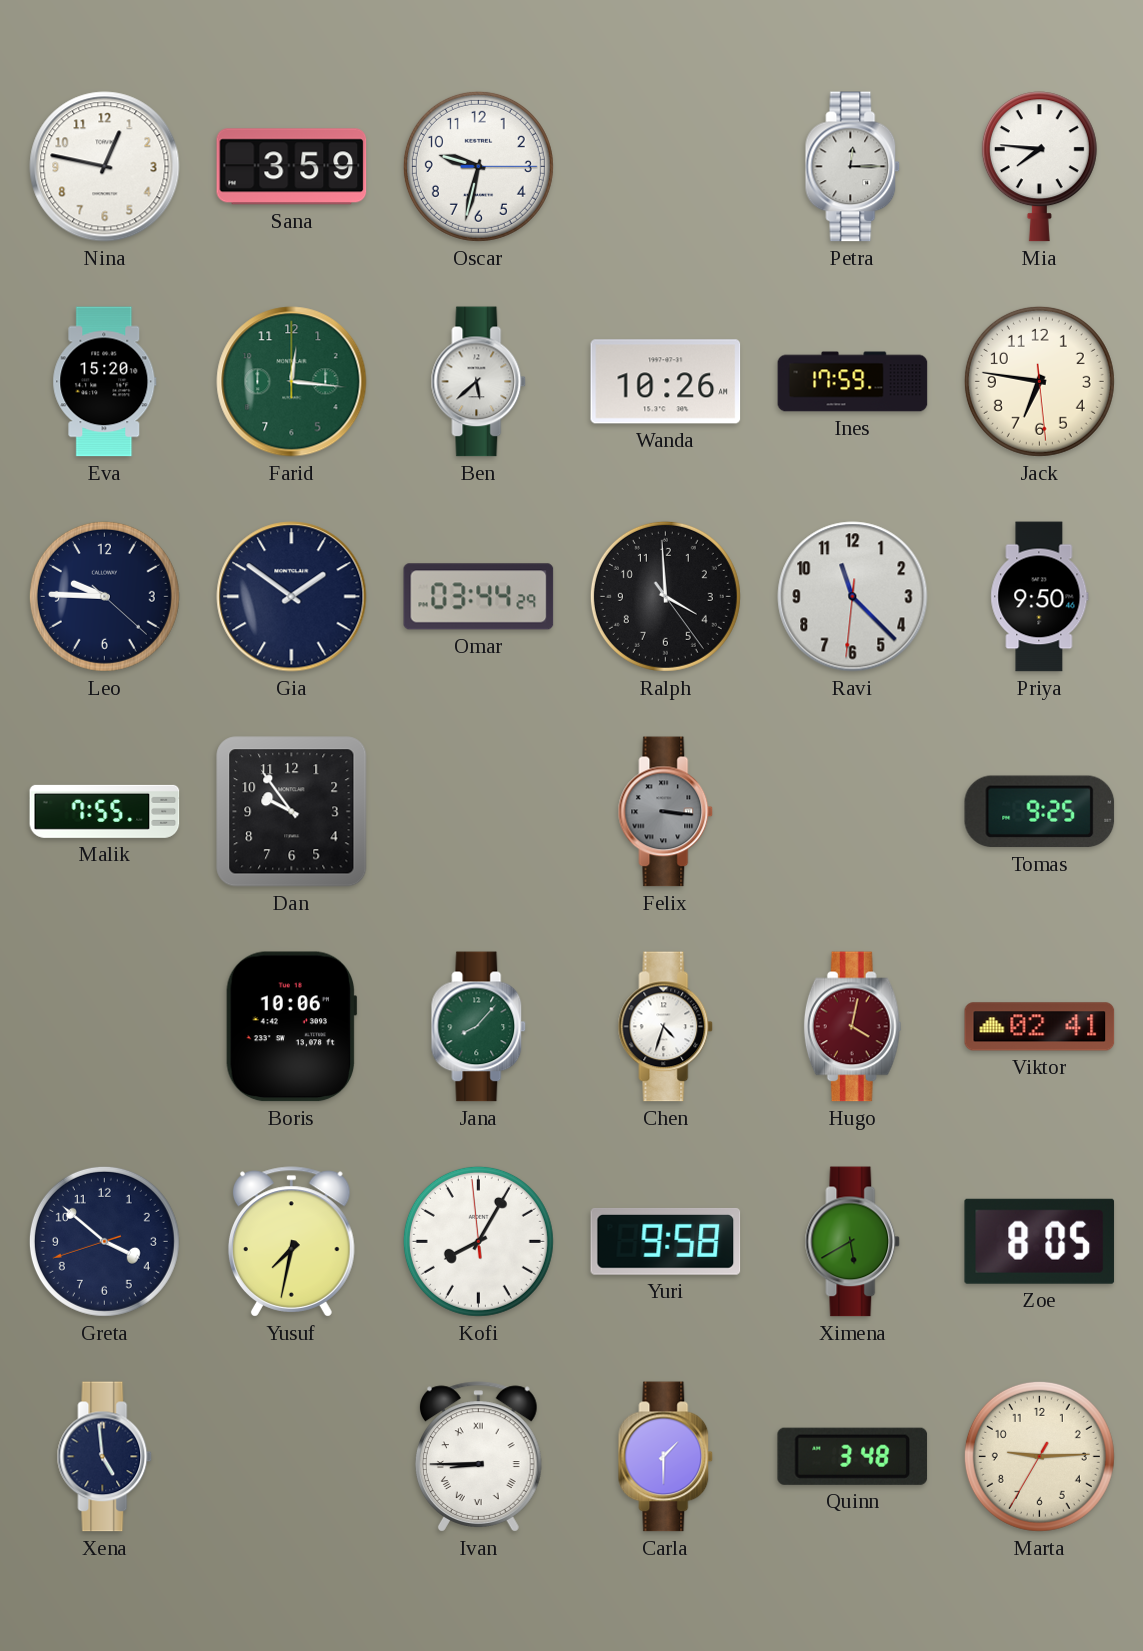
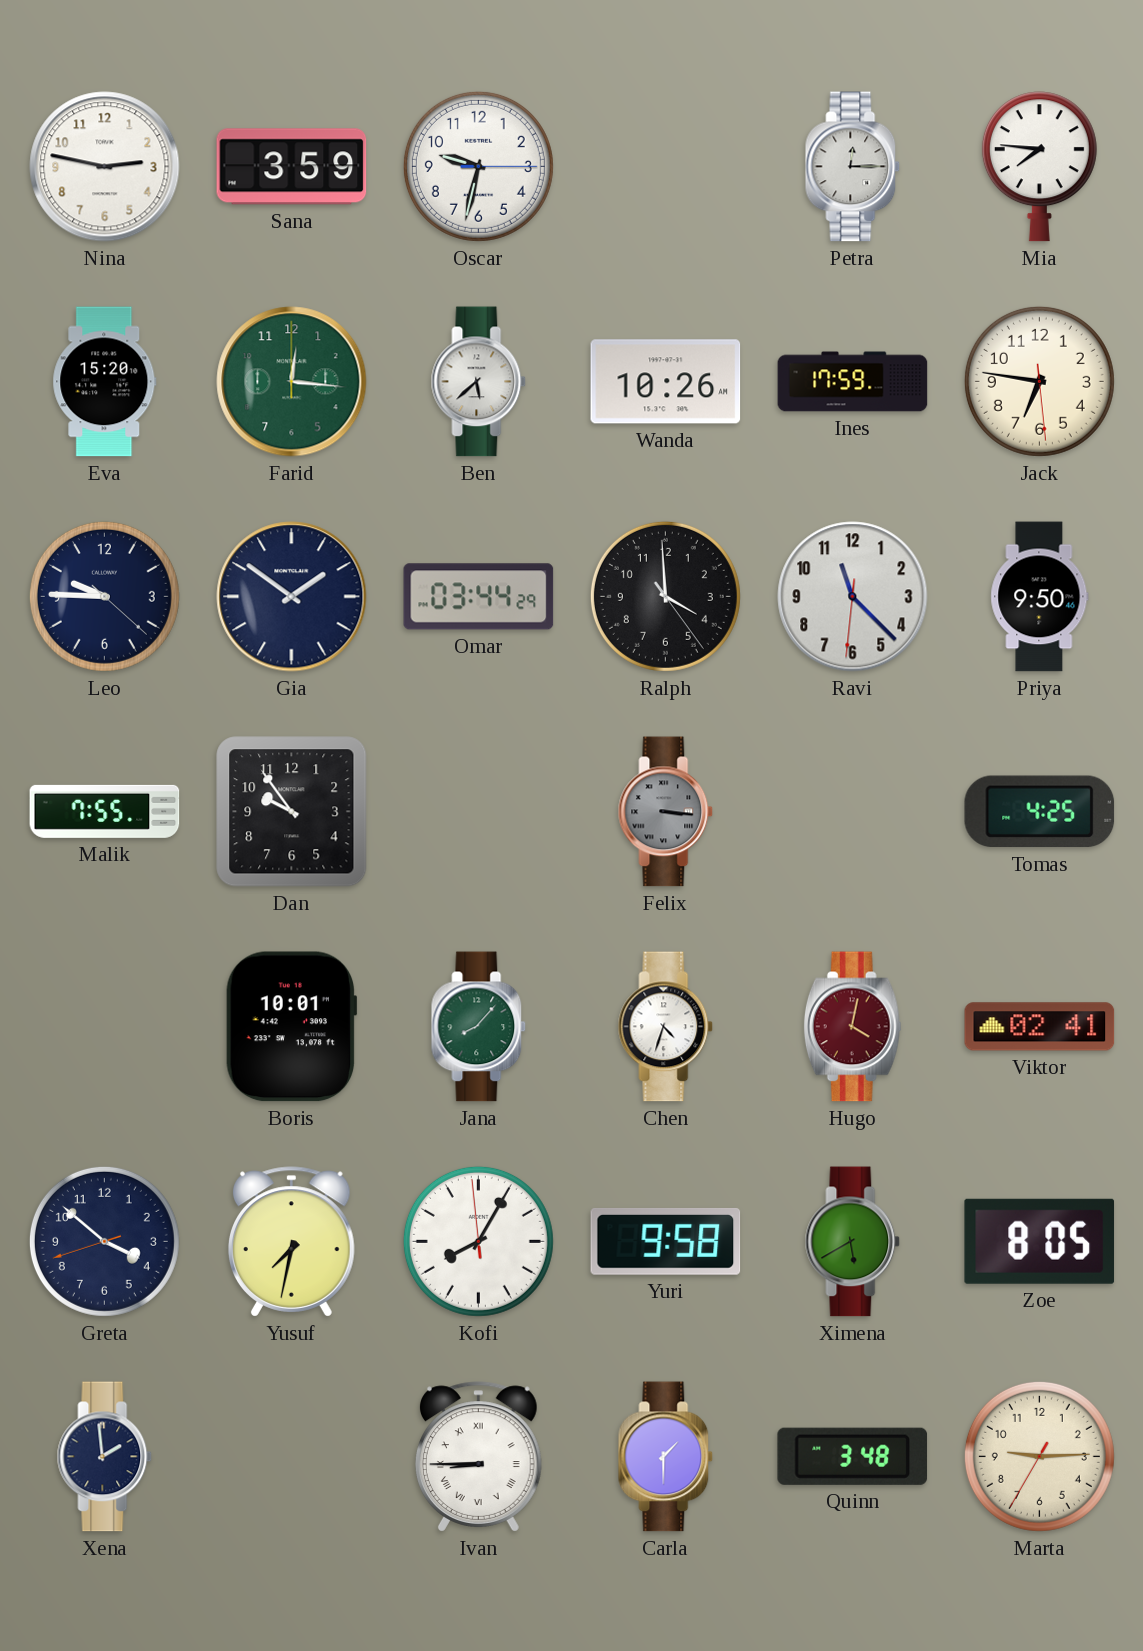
Nina: 12:47 -> 2:47 (105, 167)
Tomas: 9:25 -> 4:25 (1040, 812)
Boris: 10:06 -> 10:01 (292, 1027)
Xena: 4:59 -> 1:59 (105, 1457)
